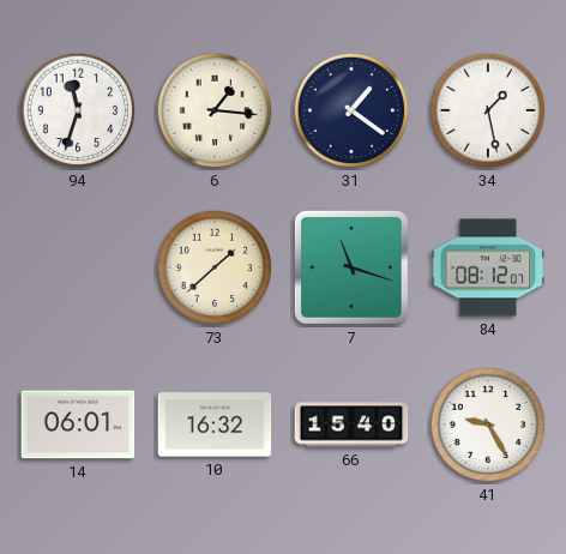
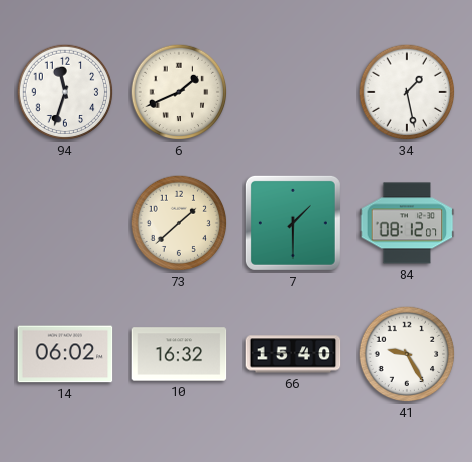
6: 1:16 -> 1:41 (179, 92)
31: 1:21 -> none (351, 110)
7: 11:18 -> 1:30 (293, 223)
14: 06:01 -> 06:02 (65, 354)
